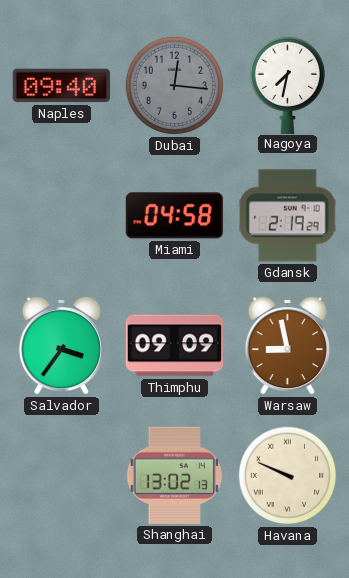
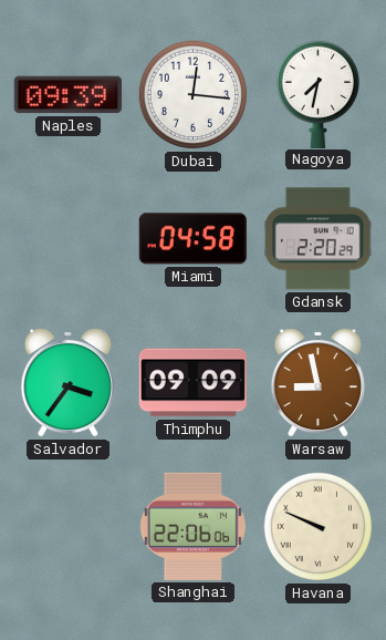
Naples: 09:40 -> 09:39 (67, 95)
Dubai dial: grey -> white (194, 95)
Gdansk: 2:19 -> 2:20 (317, 239)
Shanghai: 13:02 -> 22:06 (192, 526)
